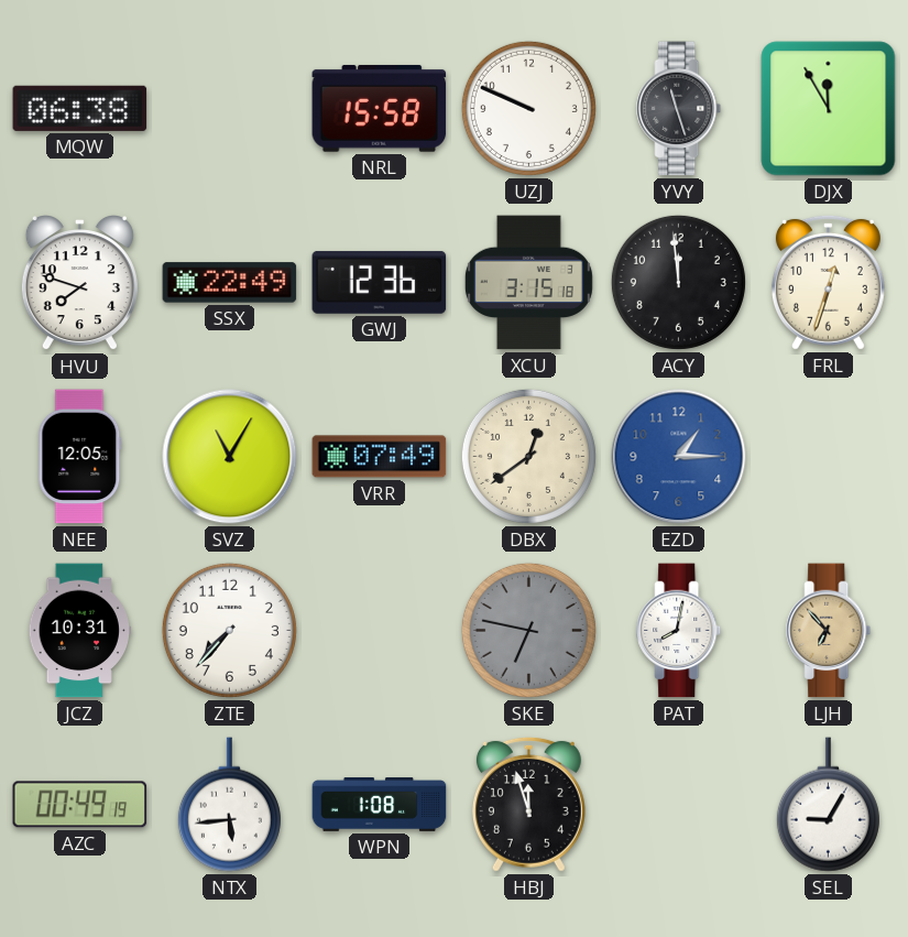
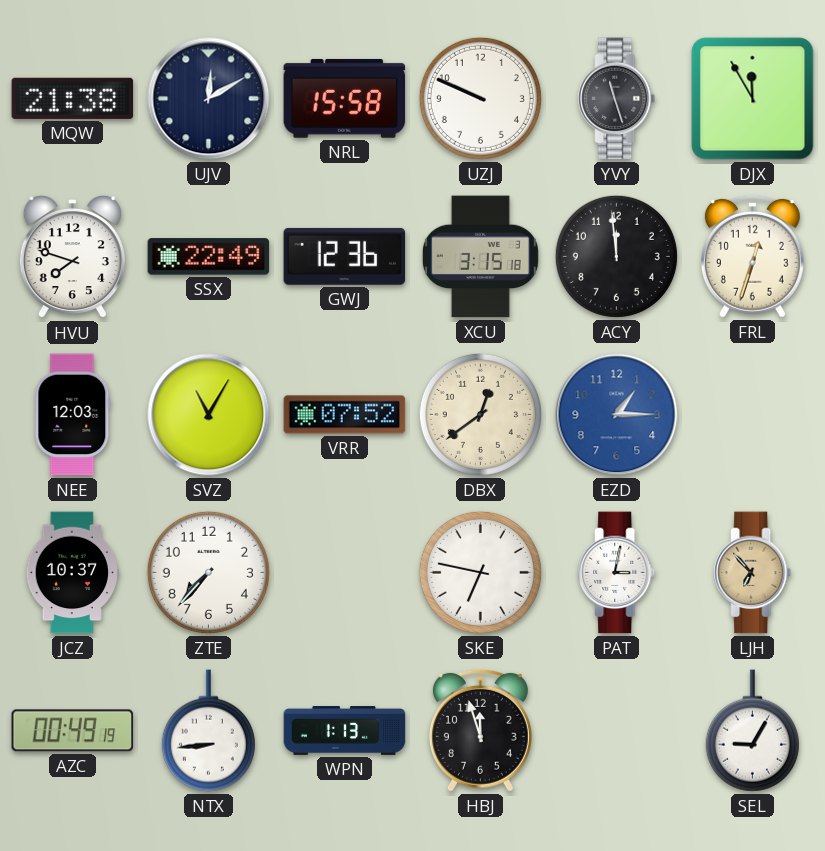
MQW: 06:38 -> 21:38 (73, 98)
UJV: none -> 12:10 (209, 99)
NEE: 12:05 -> 12:03 (73, 415)
VRR: 07:49 -> 07:52 (345, 415)
JCZ: 10:31 -> 10:37 (72, 573)
SKE dial: grey -> white (480, 572)
PAT: 8:02 -> 3:02 (617, 573)
NTX: 5:44 -> 8:44 (208, 731)
WPN: 1:08 -> 1:13 (345, 731)
